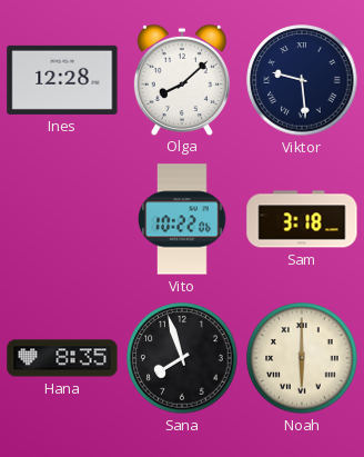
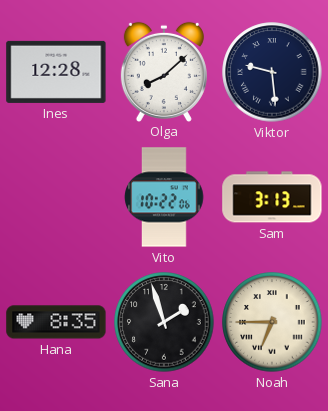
Sam: 3:18 -> 3:13 (272, 197)
Sana: 7:57 -> 1:57 (164, 322)
Noah: 6:00 -> 6:45 (272, 322)
